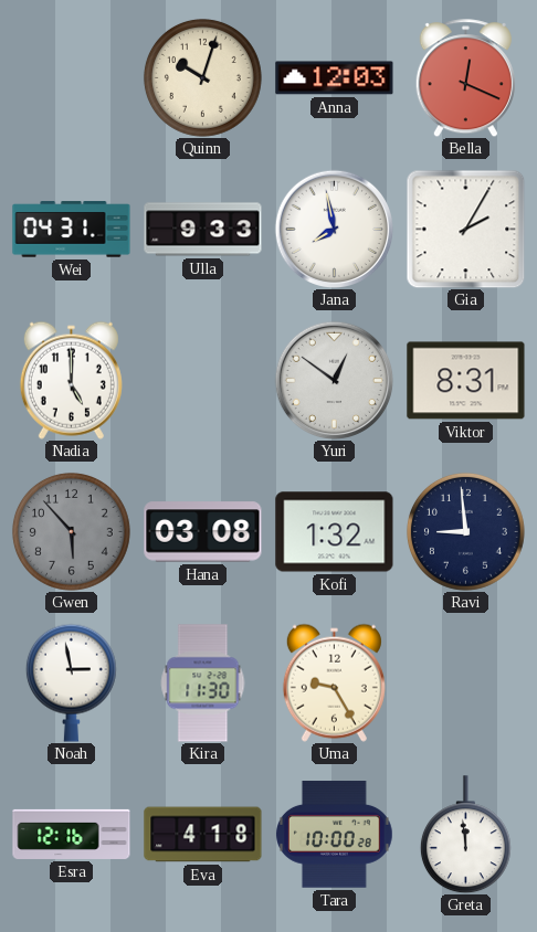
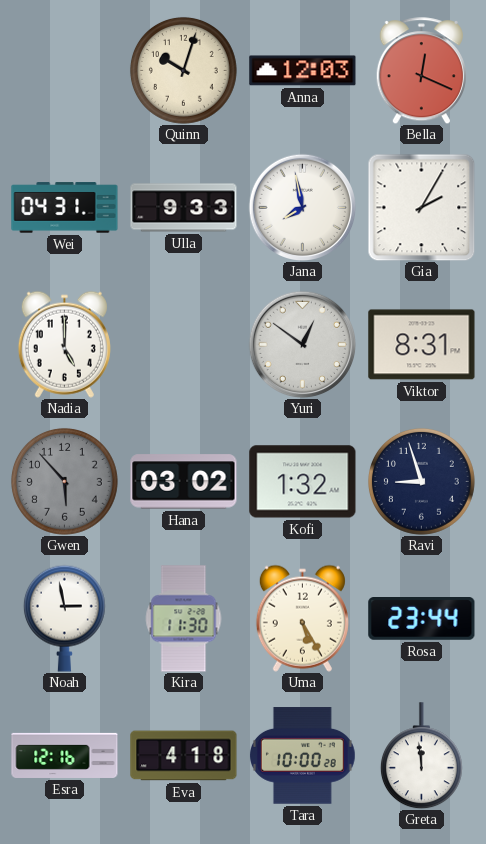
Hana: 03:08 -> 03:02 (184, 482)
Ravi: 8:59 -> 8:57 (421, 481)
Uma: 9:25 -> 5:25 (302, 618)
Rosa: none -> 23:44 (422, 619)
